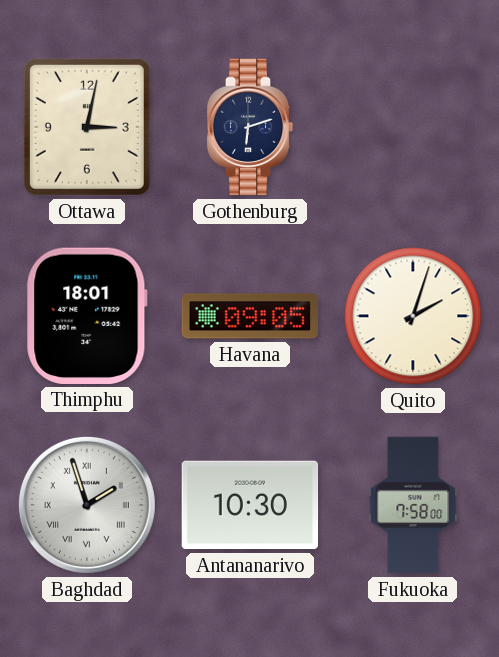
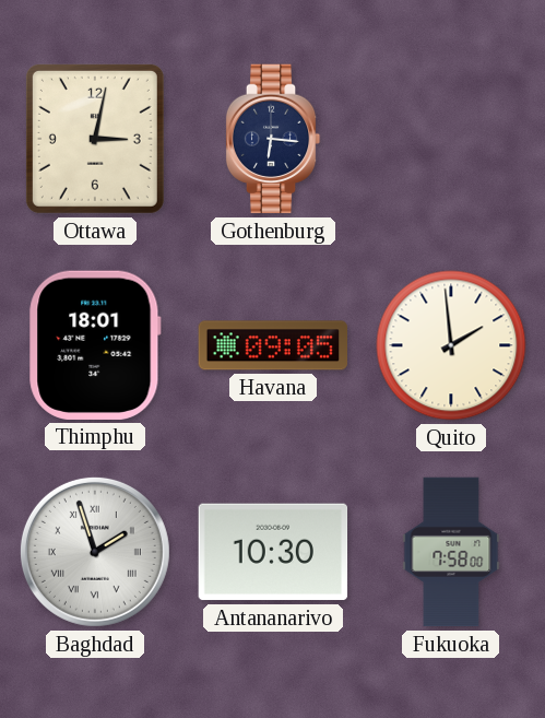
Gothenburg: 6:12 -> 6:16 (273, 139)
Quito: 2:03 -> 1:59 (451, 345)
